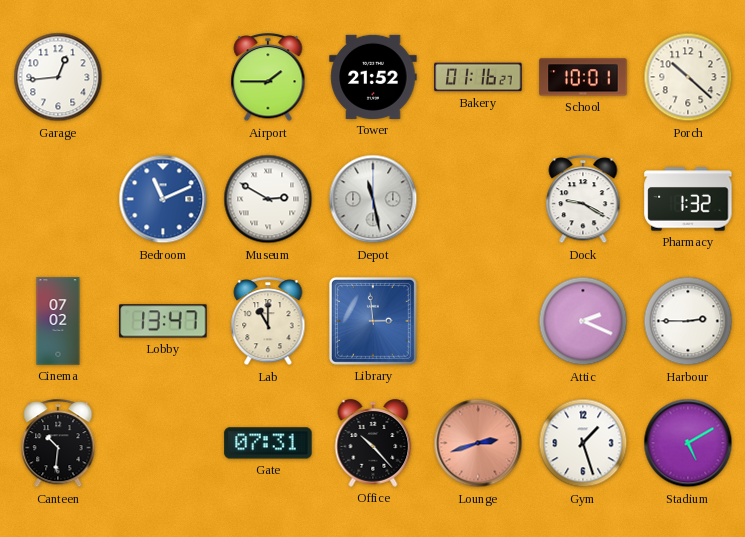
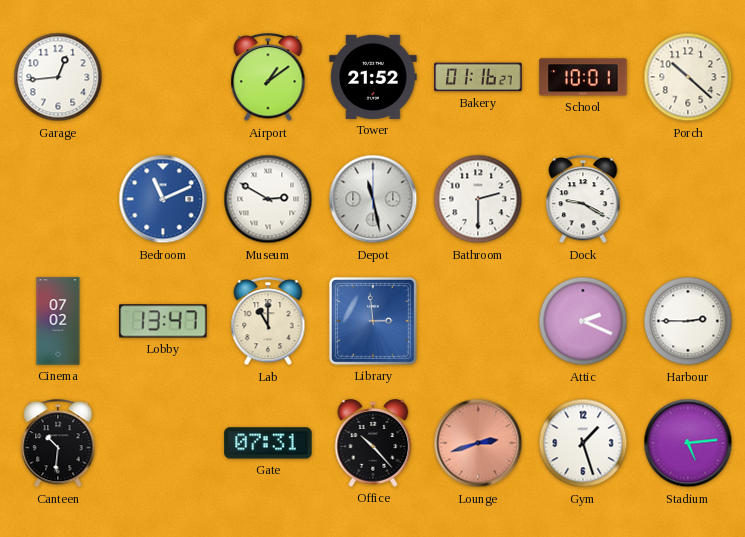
Airport: 1:45 -> 1:09 (268, 78)
Bathroom: none -> 2:30 (478, 199)
Pharmacy: 1:32 -> none (688, 199)
Stadium: 5:10 -> 5:14 (688, 443)
